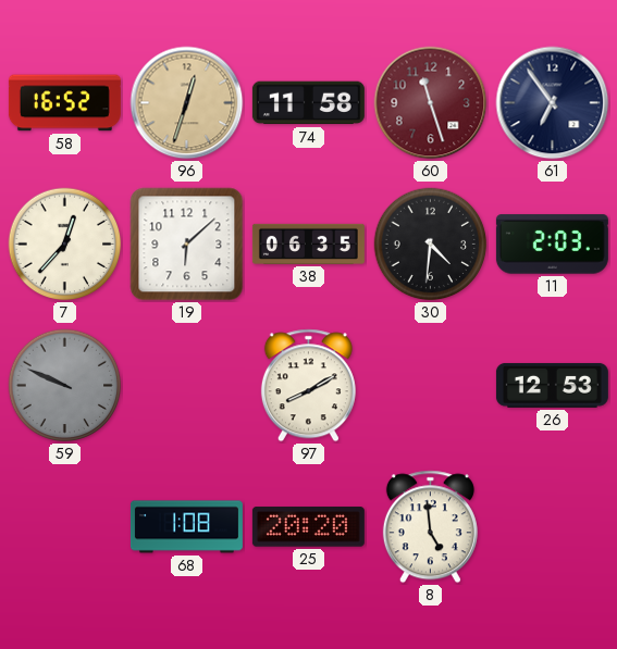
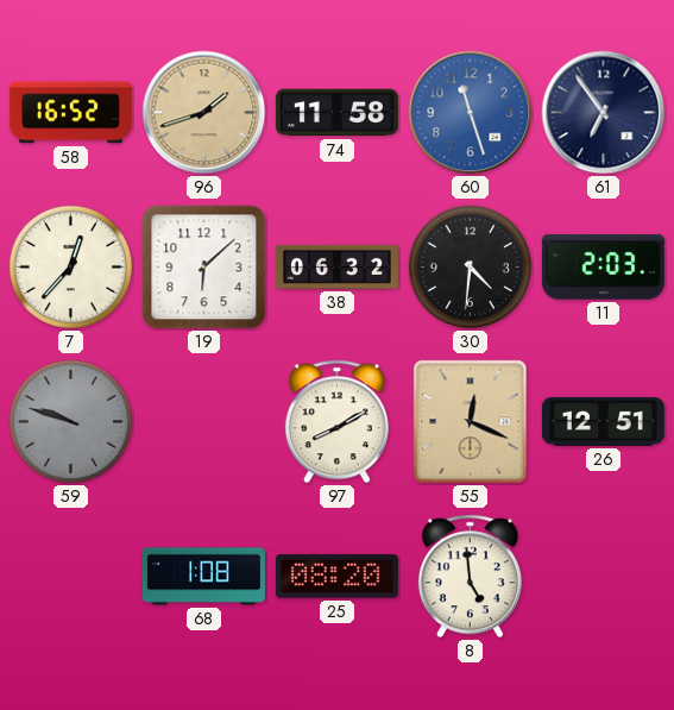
96: 12:33 -> 1:42 (204, 113)
60 dial: burgundy -> blue (471, 113)
38: 06:35 -> 06:32 (336, 266)
59: 9:49 -> 9:48 (71, 422)
55: none -> 12:19 (471, 422)
26: 12:53 -> 12:51 (603, 421)
25: 20:20 -> 08:20 (336, 577)
